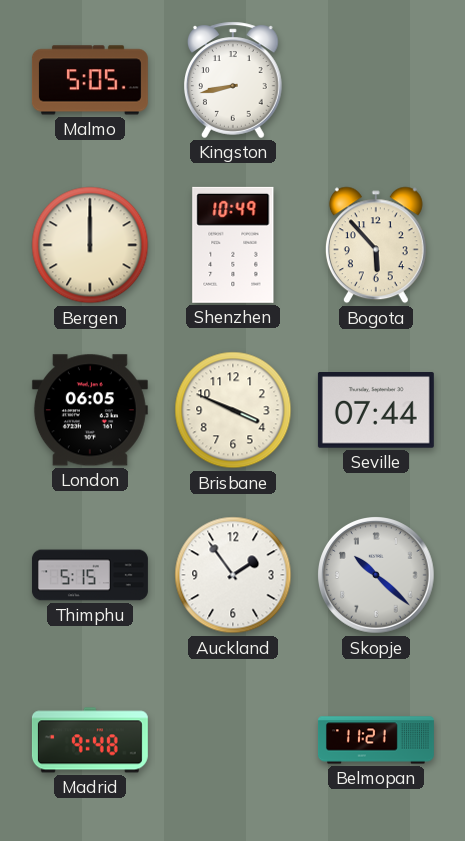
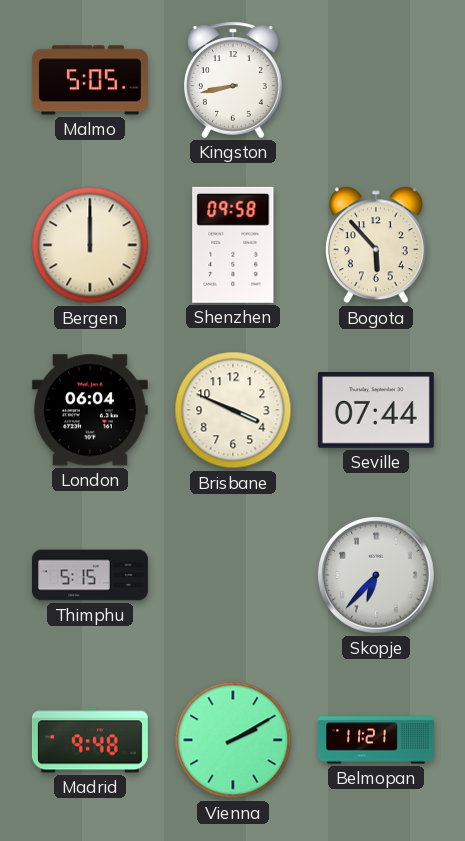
Shenzhen: 10:49 -> 09:58 (233, 245)
London: 06:05 -> 06:04 (90, 410)
Auckland: 1:54 -> none (233, 575)
Skopje: 10:22 -> 6:37 (377, 576)
Vienna: none -> 2:10 (233, 740)
